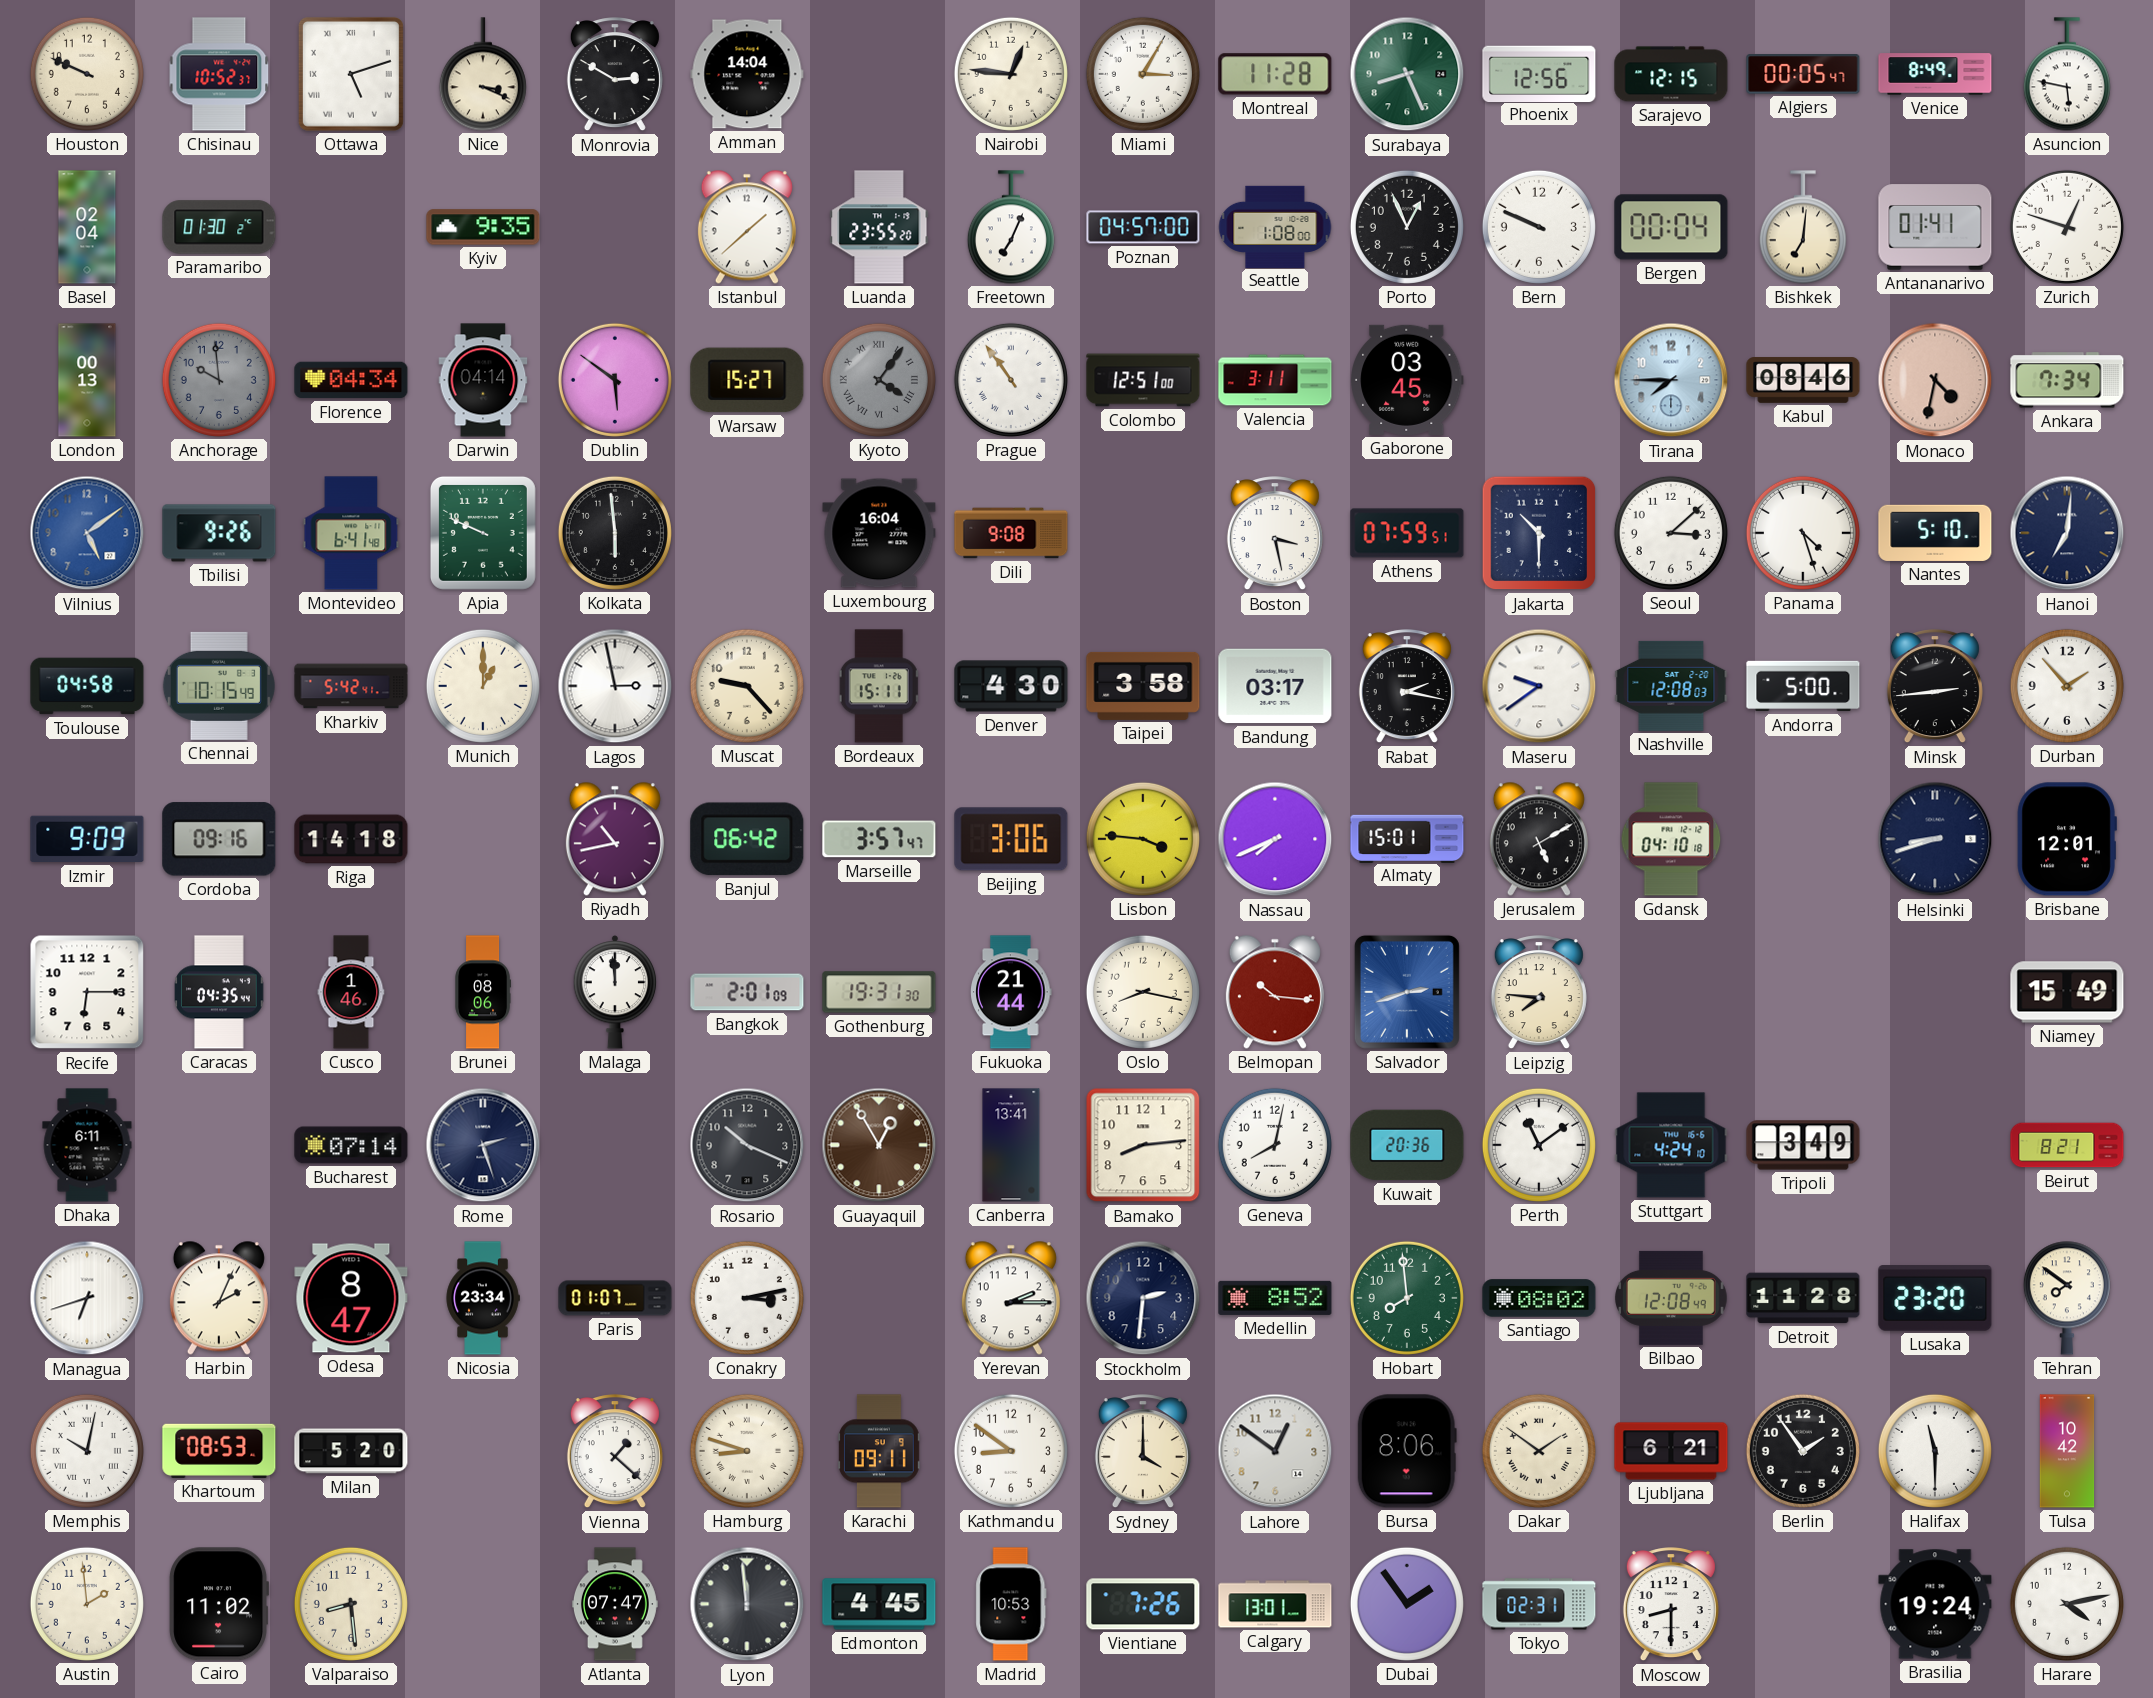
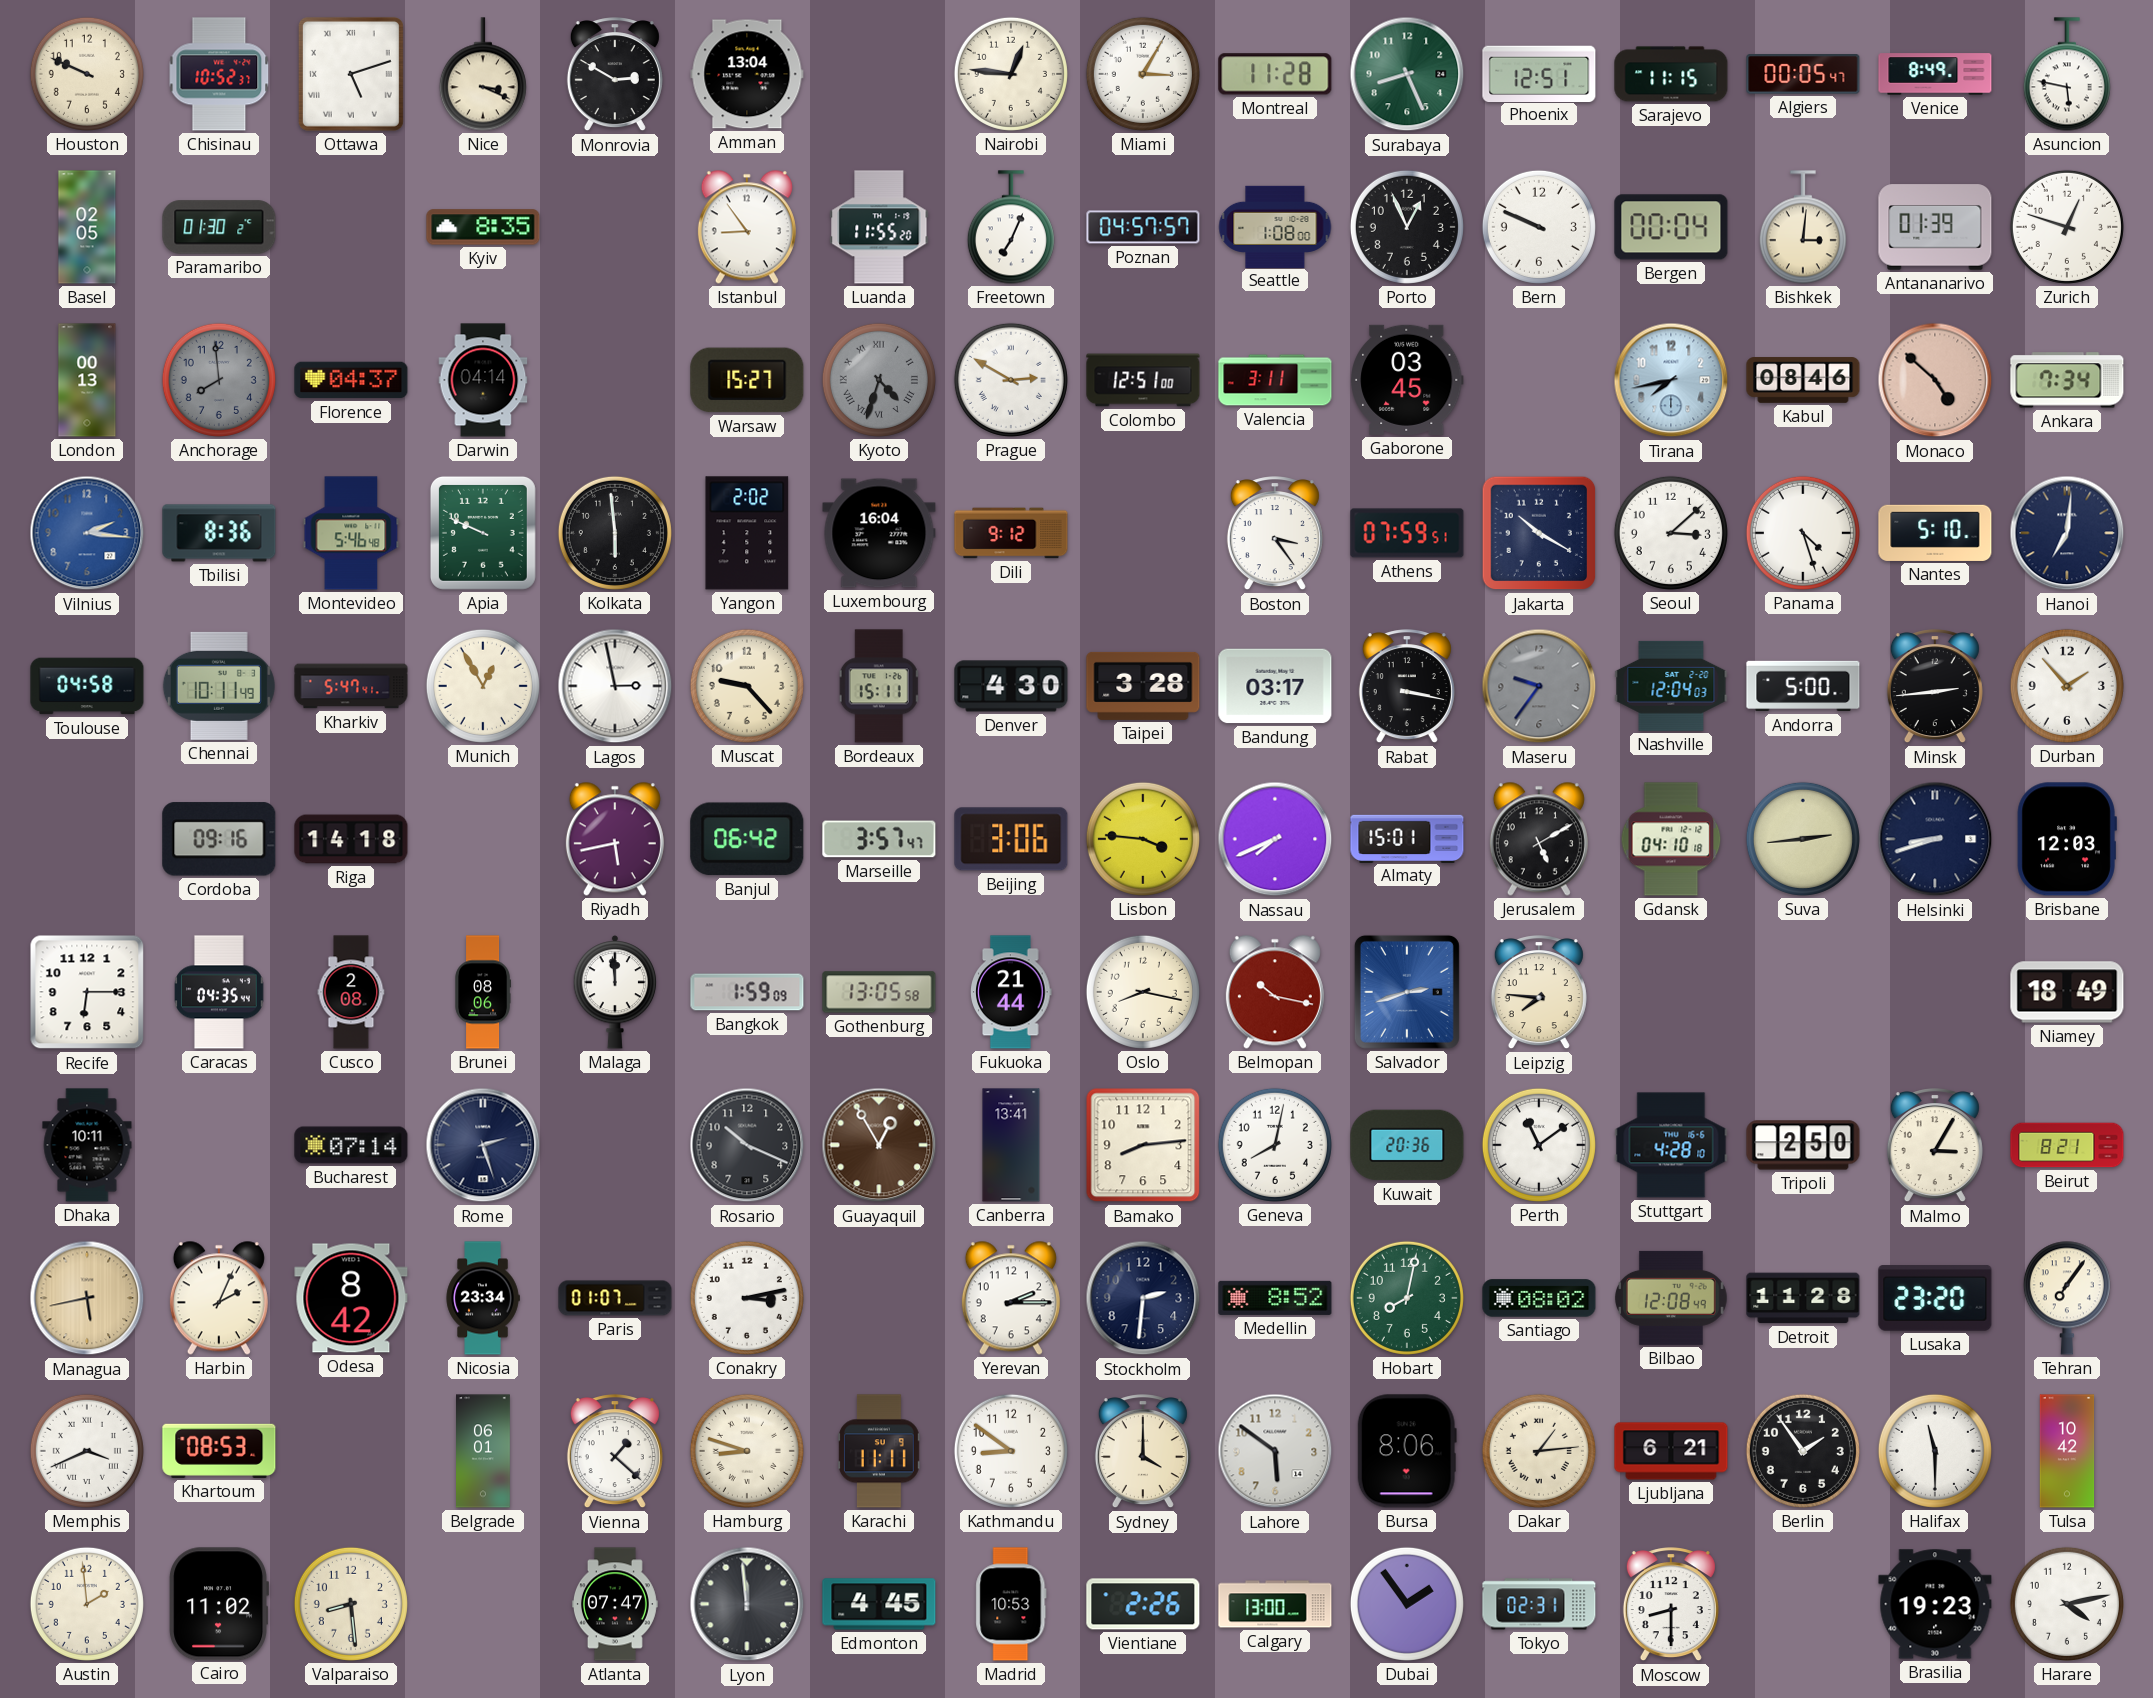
Amman: 14:04 -> 13:04 (747, 74)
Phoenix: 12:56 -> 12:51 (1539, 73)
Sarajevo: 12:15 -> 11:15 (1671, 74)
Basel: 02:04 -> 02:05 (87, 227)
Kyiv: 9:35 -> 8:35 (483, 227)
Istanbul: 1:38 -> 8:54 (747, 227)
Luanda: 23:55 -> 11:55 (879, 227)
Poznan: 04:57:00 -> 04:57:57 (1143, 227)
Bishkek: 7:01 -> 3:01 (1803, 227)
Antananarivo: 01:41 -> 01:39 (1935, 227)
Anchorage: 9:59 -> 7:59 (219, 380)
Florence: 04:34 -> 04:37 (351, 380)
Dublin: 5:51 -> none (615, 380)
Kyoto: 4:06 -> 4:33 (879, 380)
Prague: 10:54 -> 2:50 (1011, 380)
Tirana: 7:45 -> 7:43 (1671, 380)
Monaco: 4:32 -> 4:52 (1935, 380)
Vilnius: 5:09 -> 2:16 (87, 533)
Tbilisi: 9:26 -> 8:36 (219, 533)
Montevideo: 6:41 -> 5:46 (351, 533)
Yangon: none -> 2:02 (747, 533)
Dili: 9:08 -> 9:12 (1011, 533)
Boston: 3:28 -> 3:24 (1275, 534)
Jakarta: 10:30 -> 10:20 (1539, 533)
Chennai: 10:15 -> 10:11 (219, 686)
Kharkiv: 5:42 -> 5:47 (351, 686)
Munich: 1:00 -> 12:55 (483, 686)
Taipei: 3:58 -> 3:28 (1143, 686)
Rabat: 2:17 -> 3:17 (1407, 687)
Maseru: 9:39 -> 9:36 (1539, 686)
Maseru dial: white -> grey (1539, 686)
Nashville: 12:08 -> 12:04 (1671, 686)
Izmir: 9:09 -> none (87, 839)
Riyadh: 10:43 -> 5:43 (615, 839)
Suva: none -> 2:44 (1803, 839)
Brisbane: 12:01 -> 12:03 (2067, 839)
Cusco: 1:46 -> 2:08 (351, 992)
Bangkok: 2:01 -> 1:59 (747, 992)
Gothenburg: 19:31 -> 13:05 (879, 992)
Belmopan: 10:16 -> 10:17 (1275, 992)
Niamey: 15:49 -> 18:49 (2067, 992)
Dhaka: 6:11 -> 10:11 (87, 1145)
Stuttgart: 4:24 -> 4:28 (1671, 1145)
Tripoli: 3:49 -> 2:50 (1803, 1145)
Malmo: none -> 3:05 (1935, 1146)
Managua: 6:42 -> 5:43 (87, 1298)
Managua dial: white -> champagne (87, 1298)
Odesa: 8:47 -> 8:42 (351, 1298)
Hobart: 7:59 -> 8:02 (1407, 1298)
Tehran: 7:51 -> 7:06 (2067, 1298)
Memphis: 10:02 -> 3:41 (87, 1451)
Milan: 5:20 -> none (351, 1451)
Belgrade: none -> 06:01 (484, 1451)
Karachi: 09:11 -> 11:11 (879, 1451)
Lahore: 12:51 -> 5:51 (1275, 1451)
Dakar: 1:51 -> 1:14 (1539, 1451)
Vientiane: 7:26 -> 2:26 (1143, 1604)
Calgary: 13:01 -> 13:00 (1275, 1604)
Brasilia: 19:24 -> 19:23 (1935, 1604)
